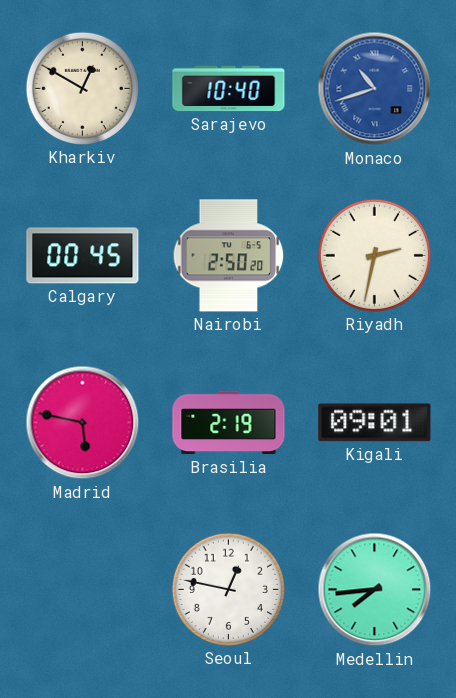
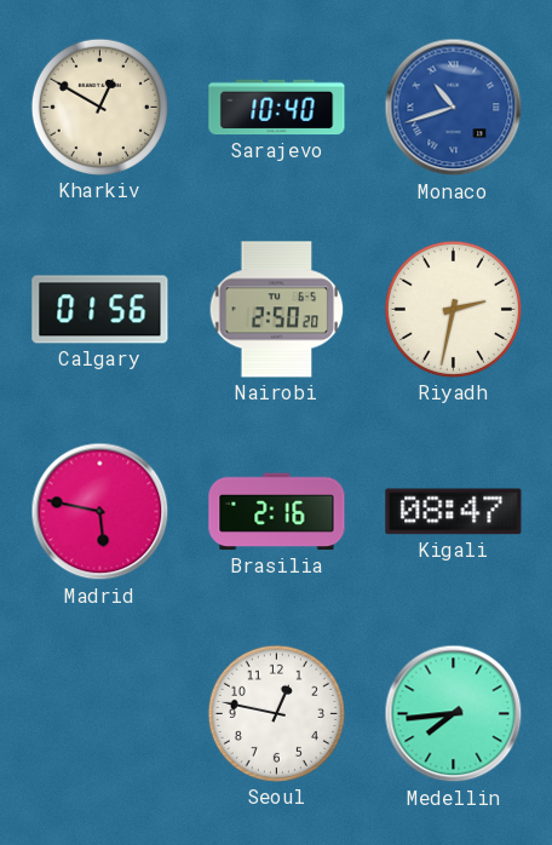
Calgary: 00:45 -> 01:56 (100, 310)
Brasilia: 2:19 -> 2:16 (277, 512)
Kigali: 09:01 -> 08:47 (454, 512)
